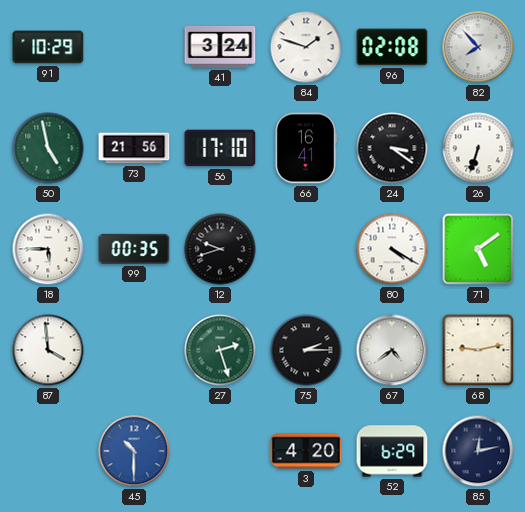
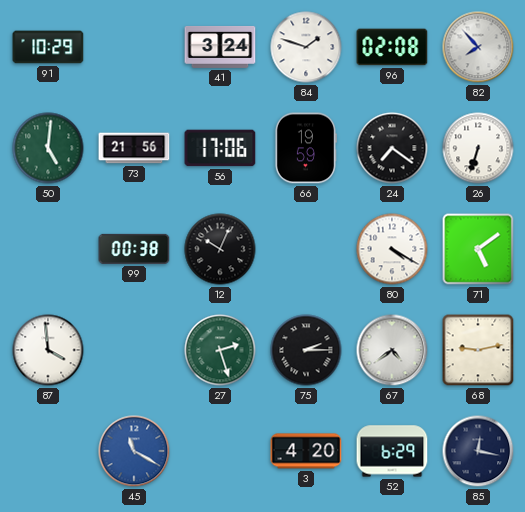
50: 4:58 -> 5:01 (48, 148)
56: 17:10 -> 17:06 (220, 148)
66: 16:41 -> 19:59 (305, 148)
24: 3:21 -> 7:21 (392, 148)
18: 5:45 -> none (48, 249)
99: 00:35 -> 00:38 (134, 249)
12: 9:42 -> 10:04 (220, 249)
45: 10:30 -> 11:20 (134, 451)
85: 12:13 -> 12:17 (478, 451)
